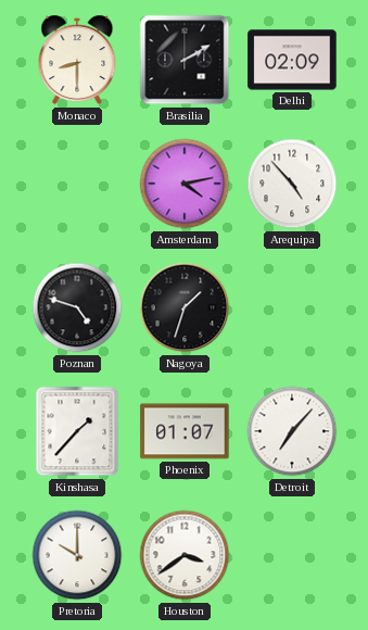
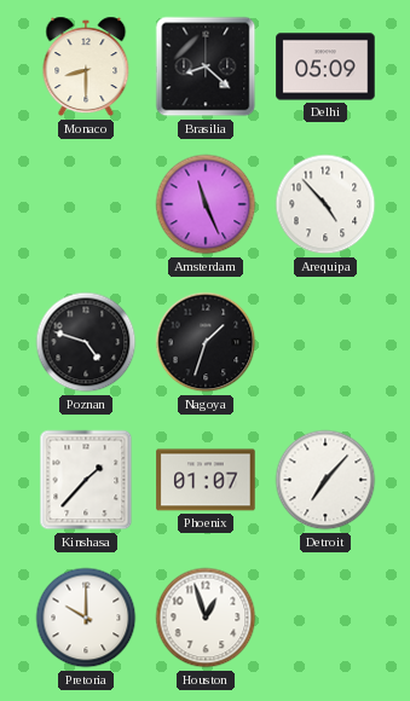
Brasilia: 2:10 -> 8:22 (206, 66)
Delhi: 02:09 -> 05:09 (325, 66)
Amsterdam: 4:13 -> 11:26 (206, 204)
Houston: 3:39 -> 12:57 (206, 618)
